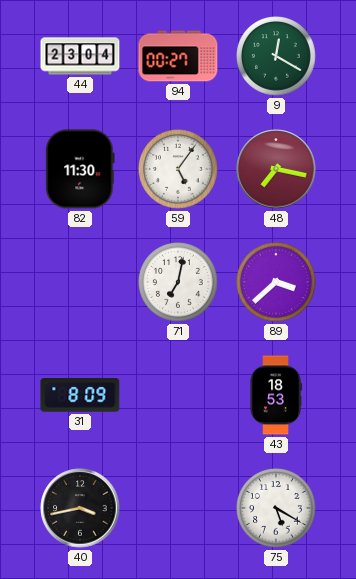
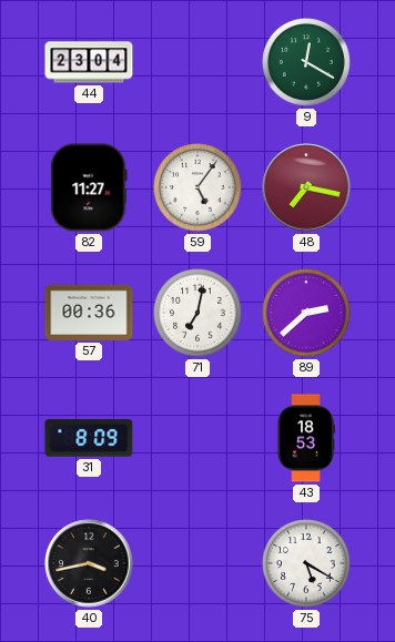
94: 00:27 -> none (178, 56)
82: 11:30 -> 11:27 (89, 187)
57: none -> 00:36 (89, 313)
89: 3:38 -> 2:38 (306, 314)
